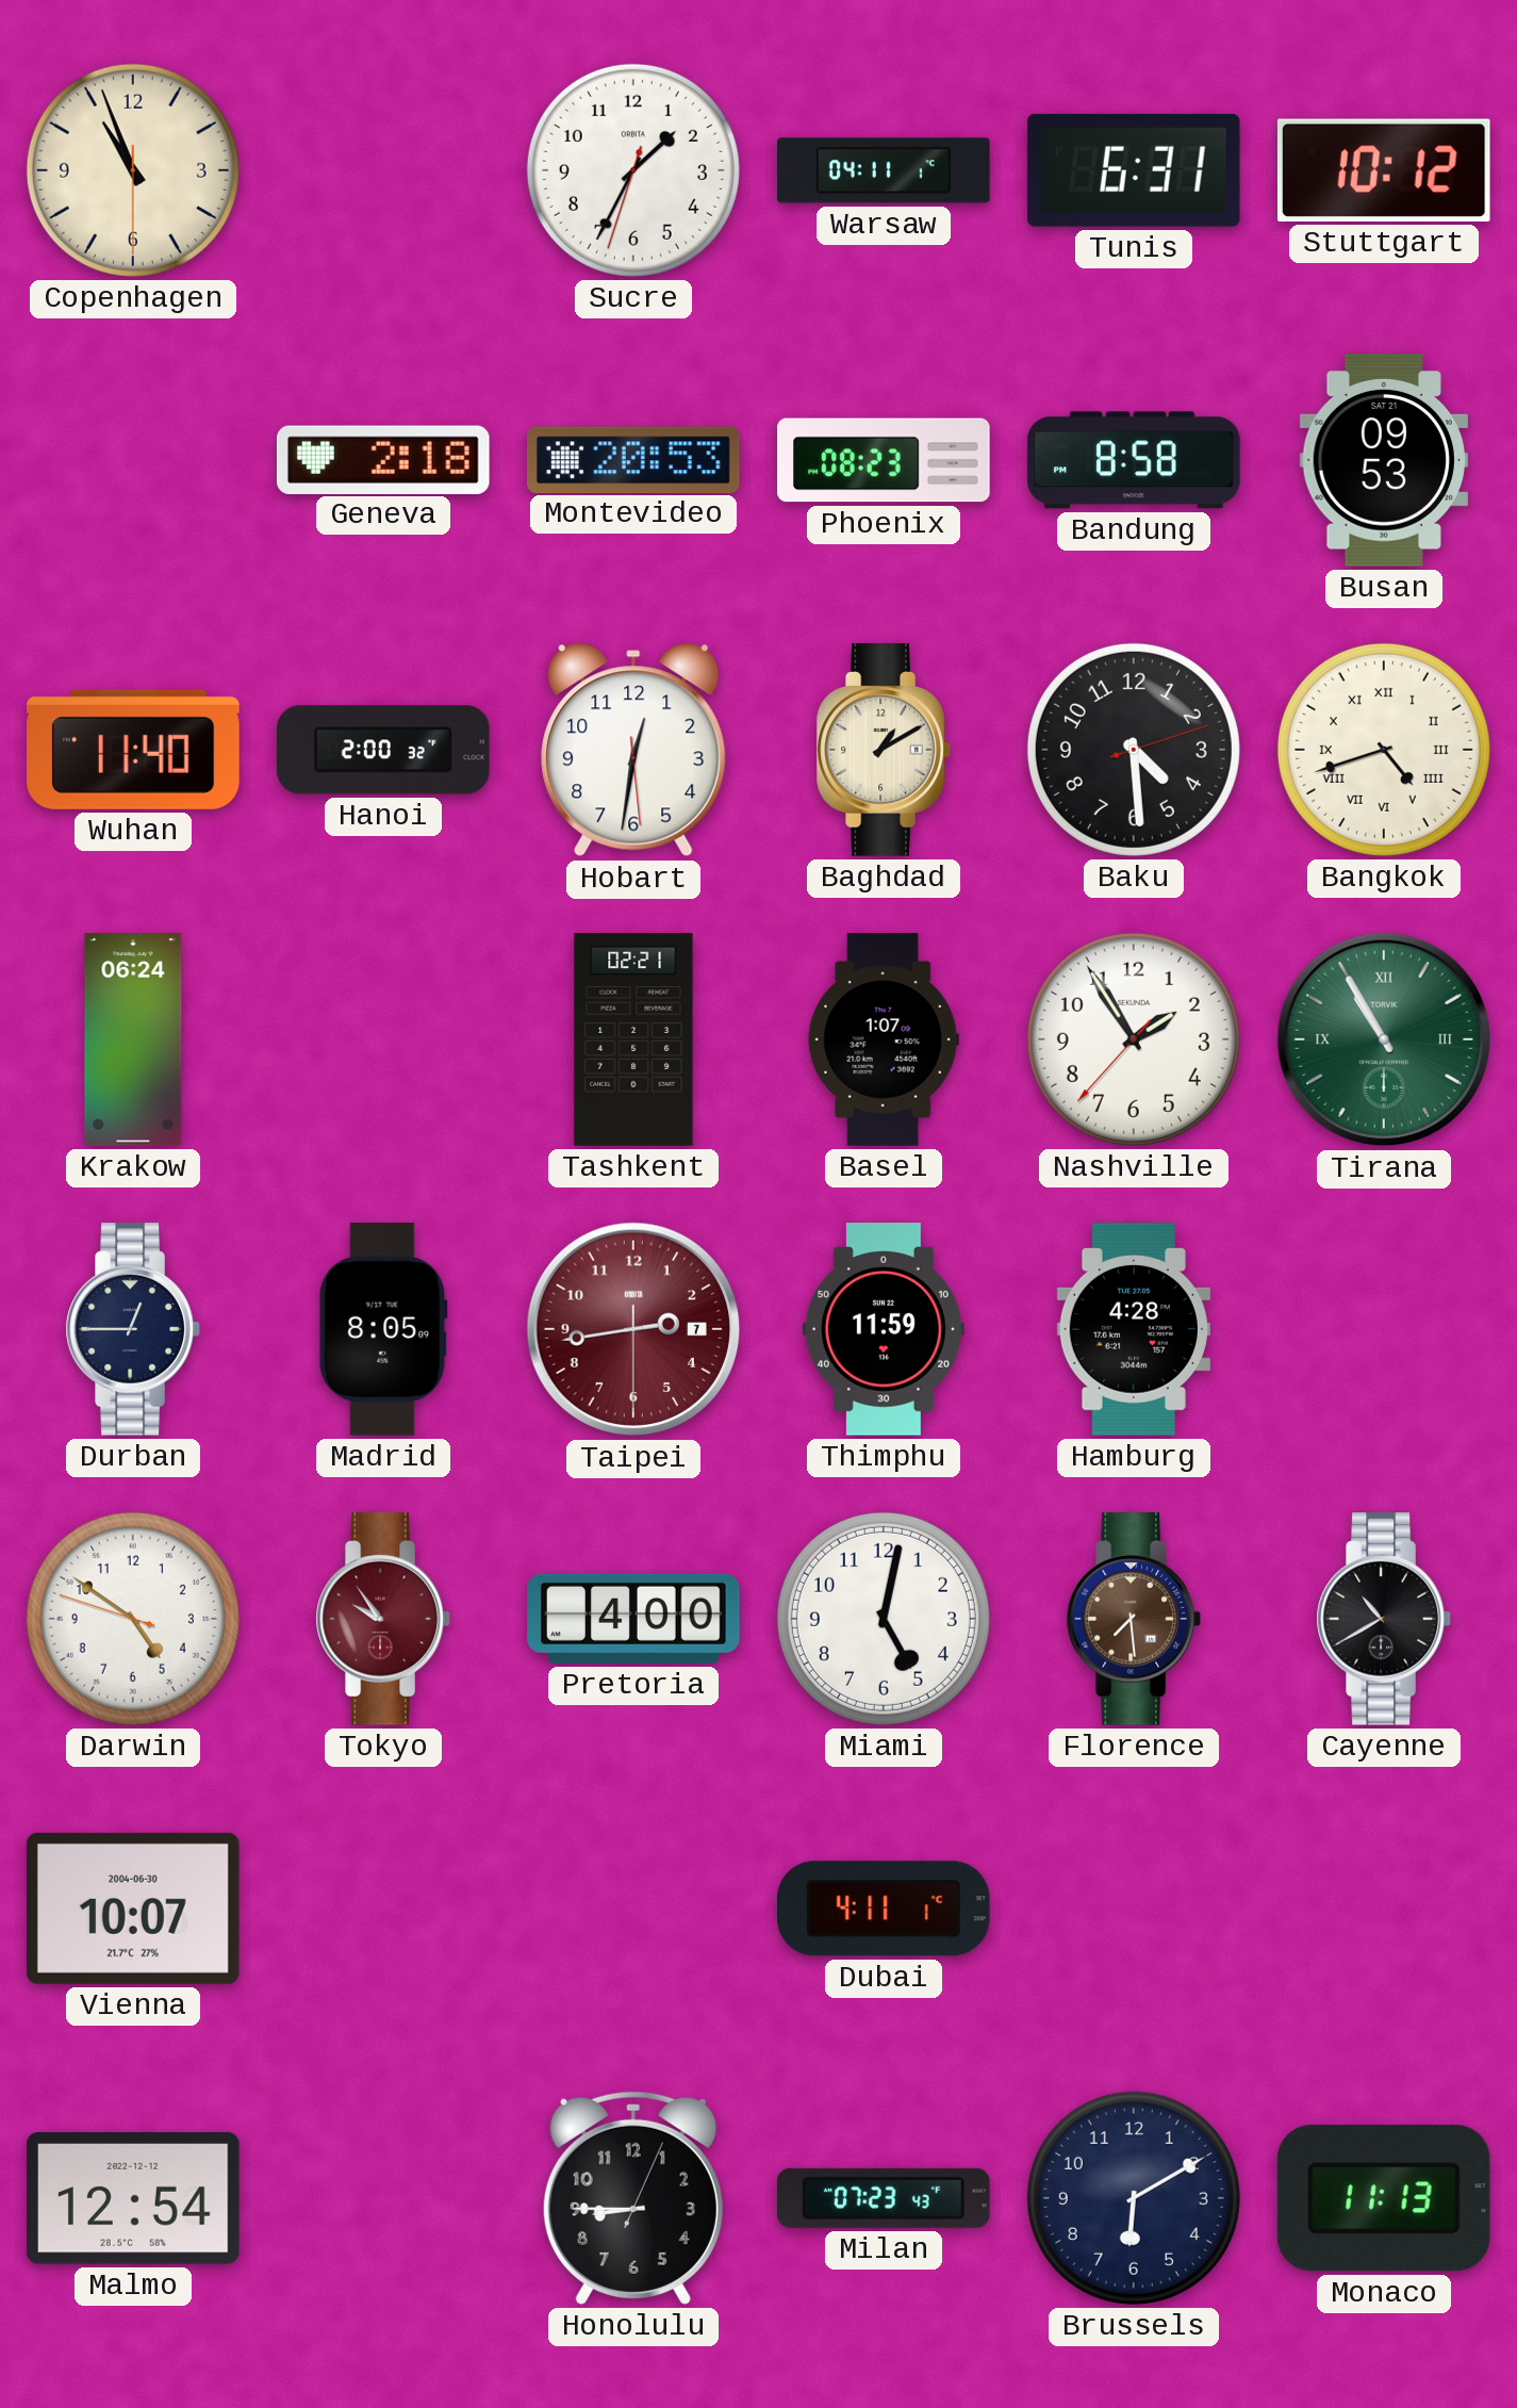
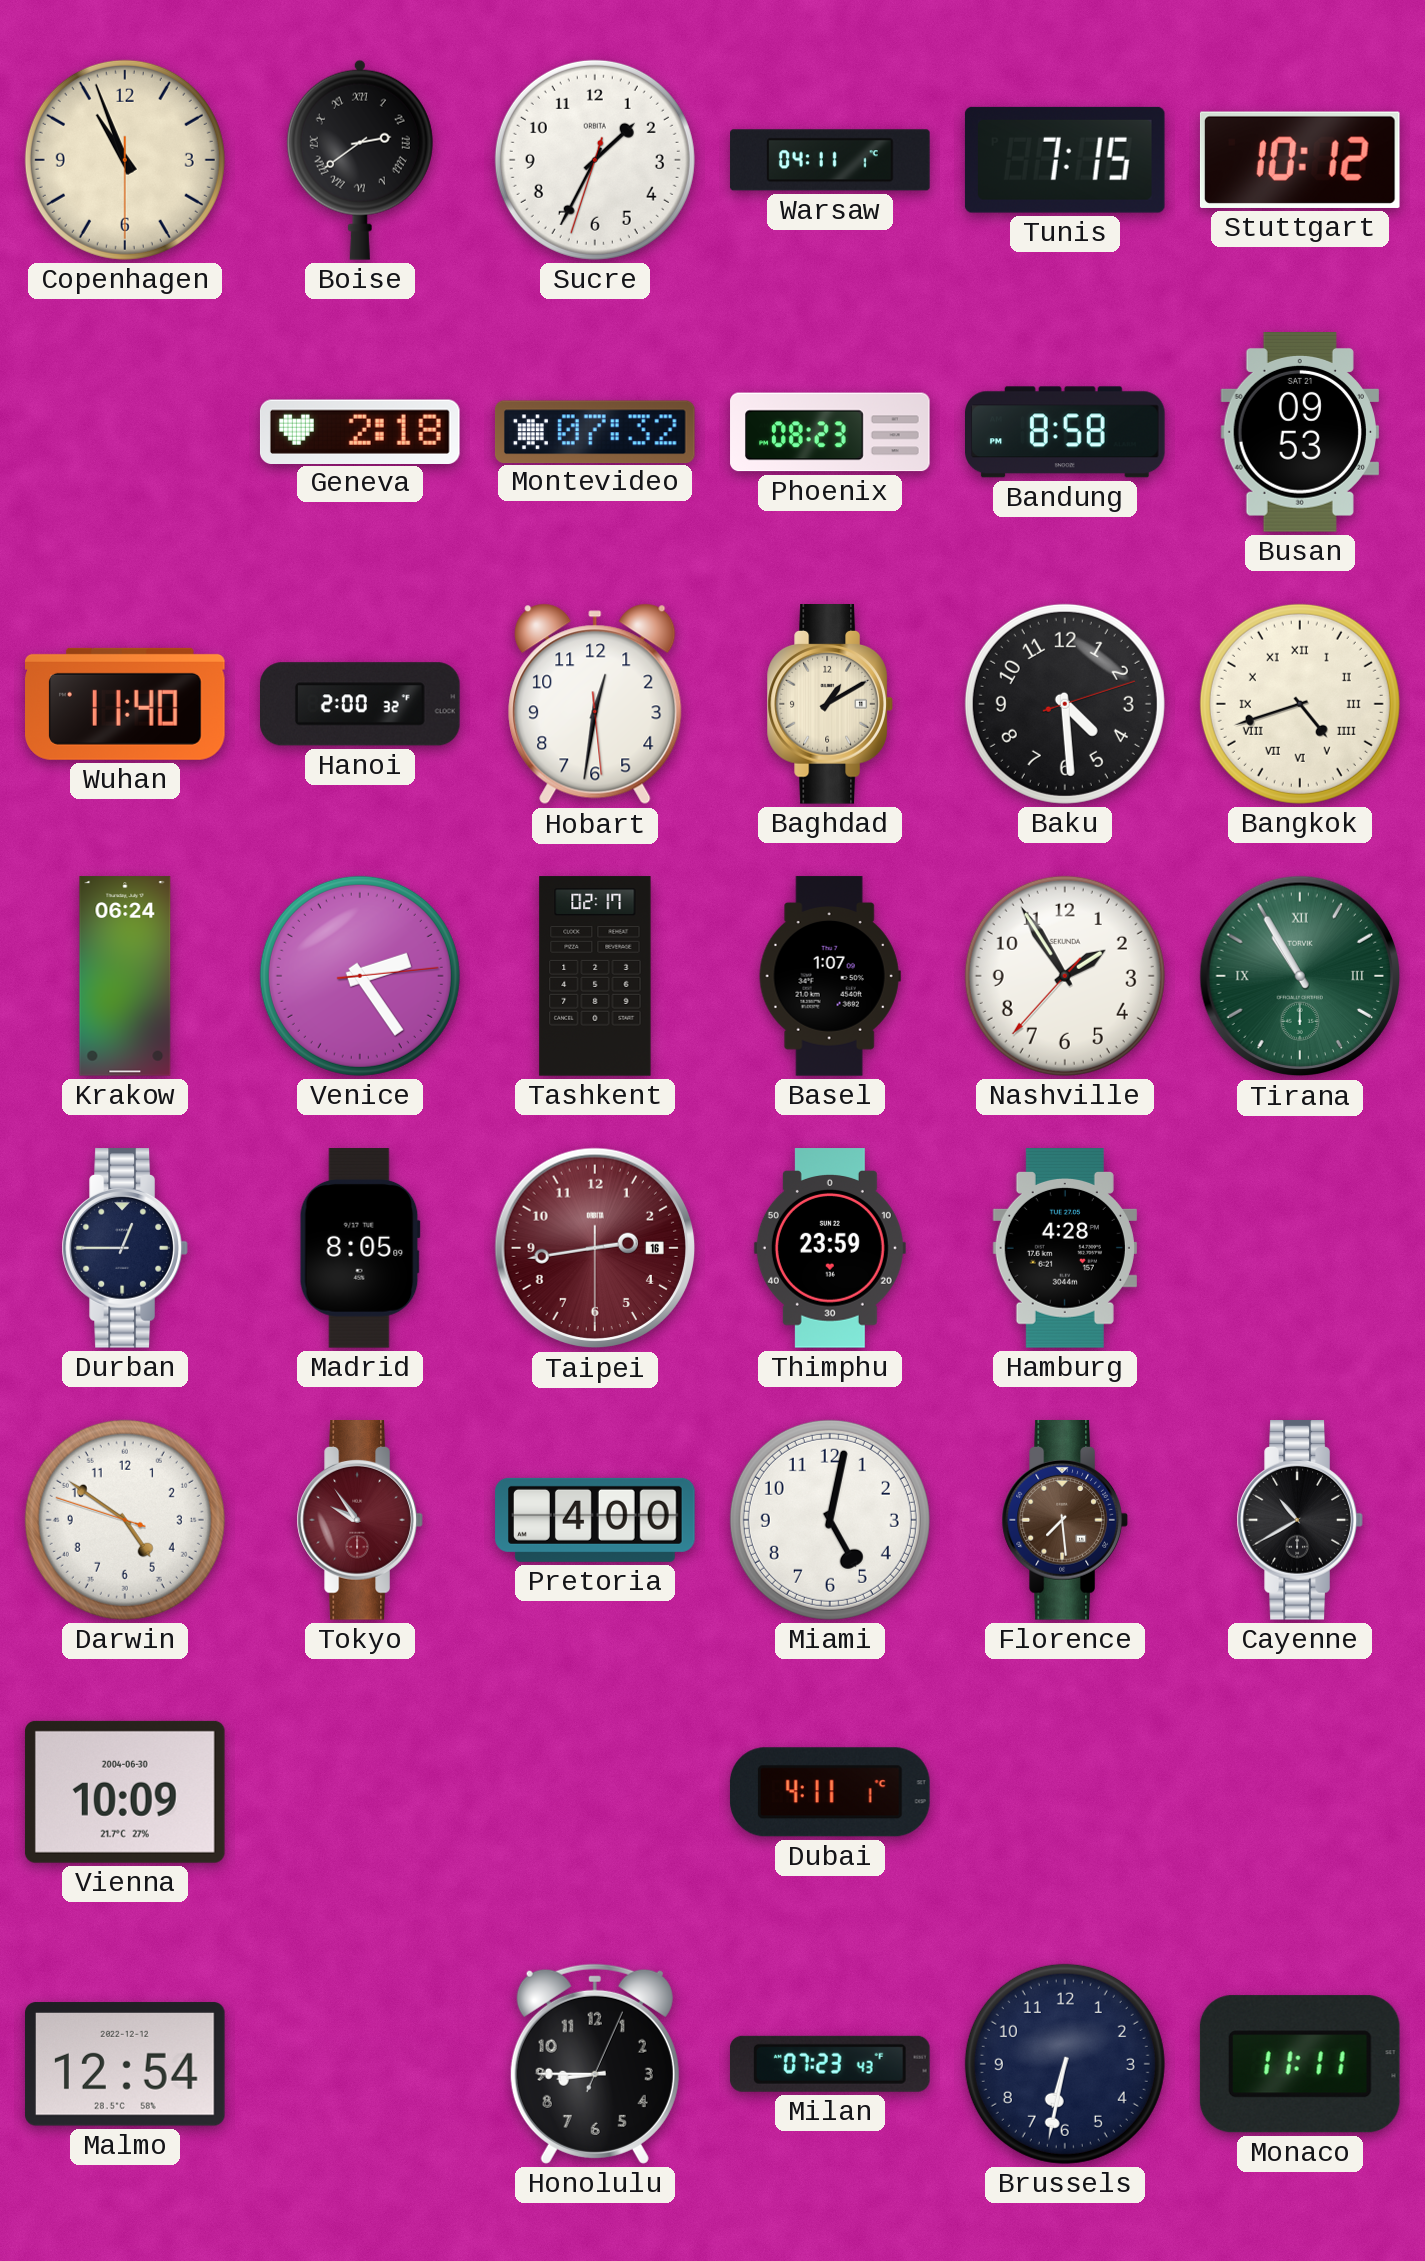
Boise: none -> 2:39 (360, 160)
Tunis: 6:31 -> 7:15 (1065, 160)
Montevideo: 20:53 -> 07:32 (595, 431)
Venice: none -> 2:24 (360, 976)
Tashkent: 02:21 -> 02:17 (595, 976)
Taipei date: 7 -> 16 (595, 1248)
Thimphu: 11:59 -> 23:59 (830, 1248)
Vienna: 10:07 -> 10:09 (125, 1792)
Brussels: 6:10 -> 6:32 (1065, 2064)
Monaco: 11:13 -> 11:11 (1300, 2064)
